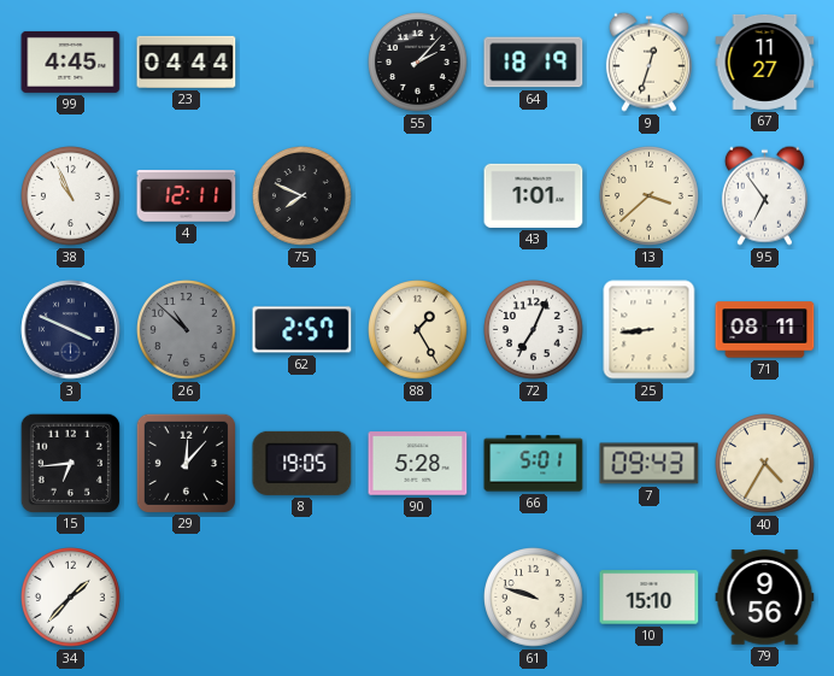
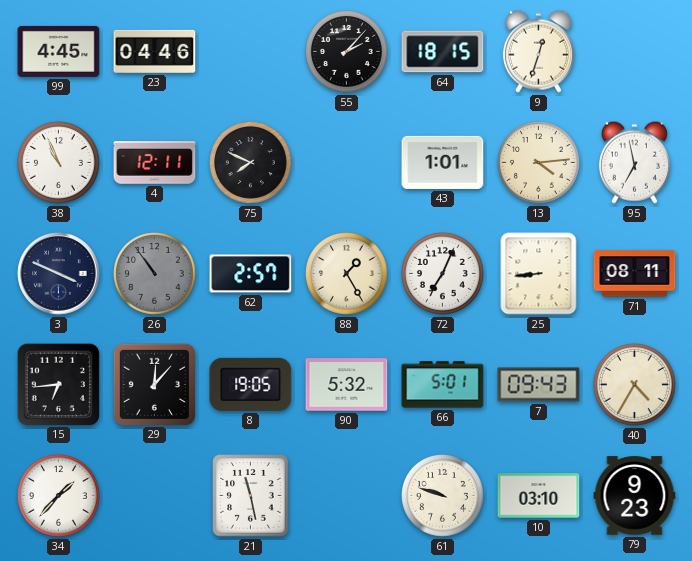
23: 04:44 -> 04:46 (155, 51)
64: 18:19 -> 18:15 (443, 52)
67: 11:27 -> none (765, 61)
13: 3:38 -> 4:14 (539, 163)
95: 6:54 -> 6:58 (634, 162)
26: 10:52 -> 10:54 (155, 274)
90: 5:28 -> 5:32 (347, 385)
21: none -> 11:28 (251, 496)
10: 15:10 -> 03:10 (539, 496)
79: 9:56 -> 9:23 (635, 496)
